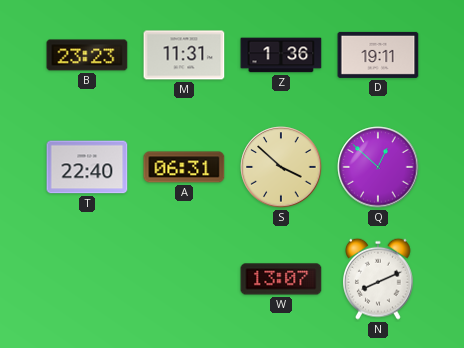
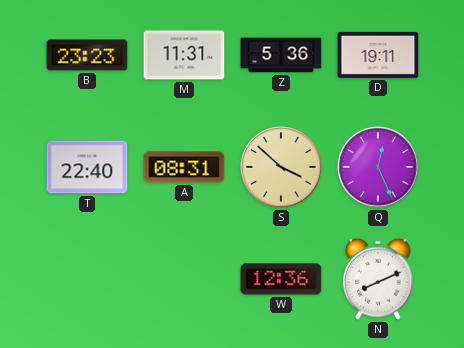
Z: 1:36 -> 5:36 (281, 55)
A: 06:31 -> 08:31 (184, 167)
Q: 12:52 -> 12:26 (378, 167)
W: 13:07 -> 12:36 (281, 279)
